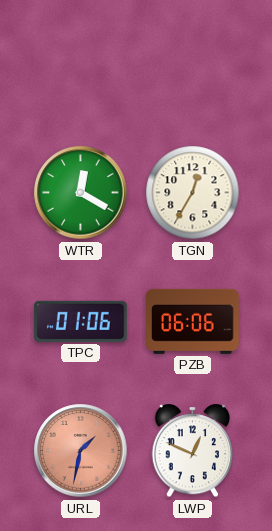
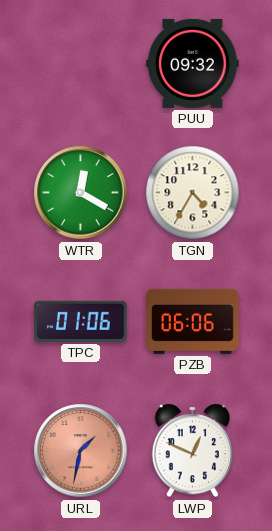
PUU: none -> 09:32 (193, 63)
TGN: 12:35 -> 4:35 (193, 193)
